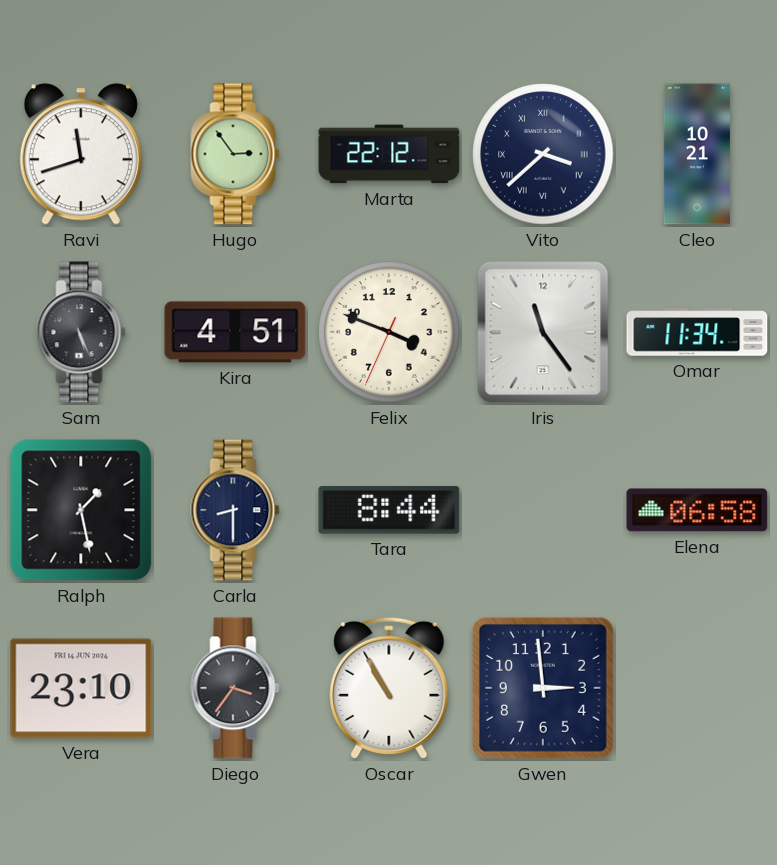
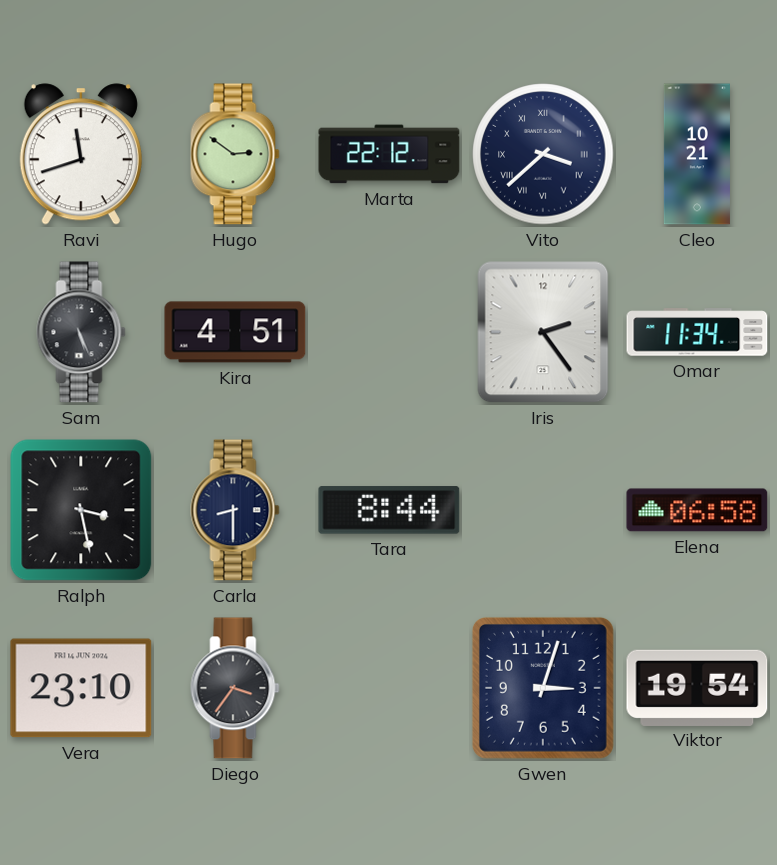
Hugo: 2:54 -> 2:51 (235, 154)
Felix: 3:48 -> none (389, 332)
Iris: 11:24 -> 2:24 (543, 332)
Ralph: 1:28 -> 3:28 (81, 510)
Oscar: 10:55 -> none (389, 688)
Gwen: 2:59 -> 3:03 (543, 688)
Viktor: none -> 19:54 (697, 687)
